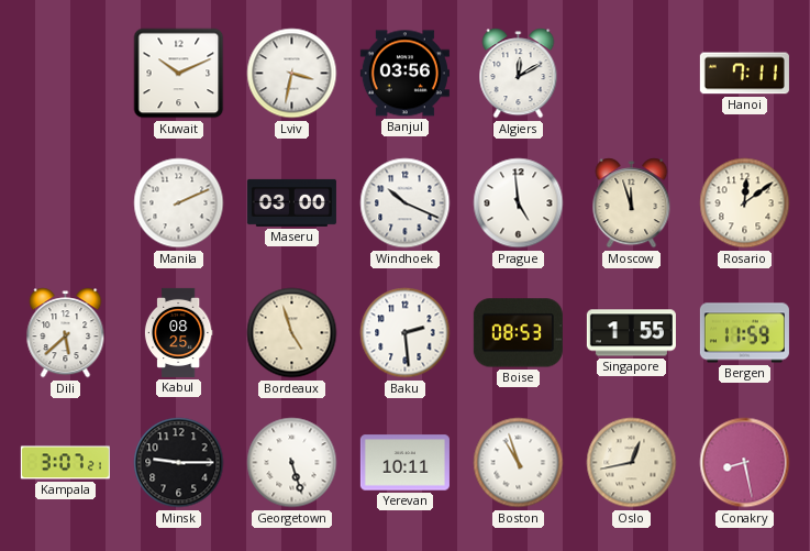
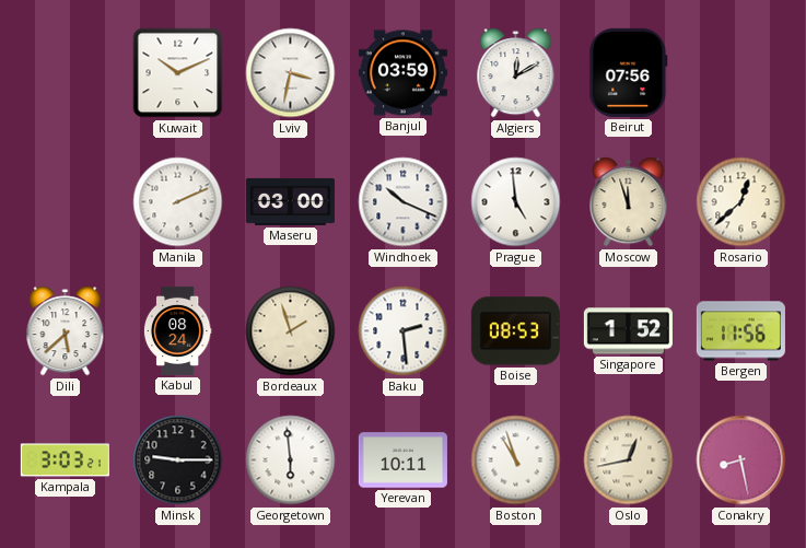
Banjul: 03:56 -> 03:59 (402, 73)
Beirut: none -> 07:56 (629, 72)
Hanoi: 7:11 -> none (744, 74)
Rosario: 12:09 -> 12:38 (741, 202)
Kabul: 08:25 -> 08:24 (177, 330)
Bordeaux: 4:57 -> 1:57 (291, 331)
Singapore: 1:55 -> 1:52 (628, 331)
Bergen: 11:59 -> 11:56 (740, 331)
Kampala: 3:07 -> 3:03 (65, 460)
Georgetown: 5:27 -> 5:59 (291, 460)
